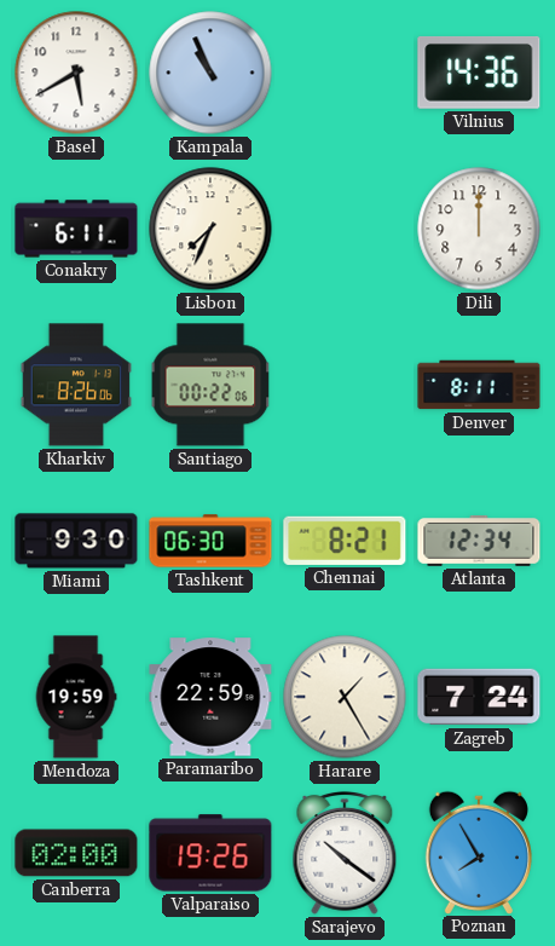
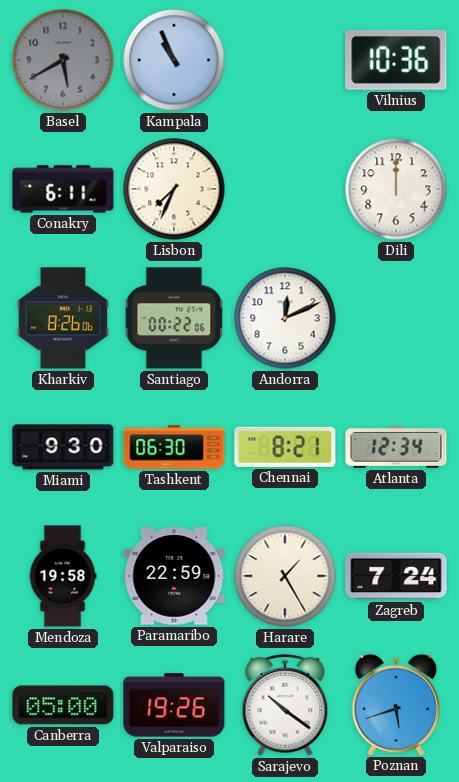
Basel dial: white -> grey (63, 60)
Vilnius: 14:36 -> 10:36 (396, 60)
Andorra: none -> 12:11 (285, 318)
Denver: 8:11 -> none (479, 385)
Mendoza: 19:59 -> 19:58 (63, 576)
Canberra: 02:00 -> 05:00 (63, 705)
Poznan: 7:55 -> 5:42 (396, 704)
